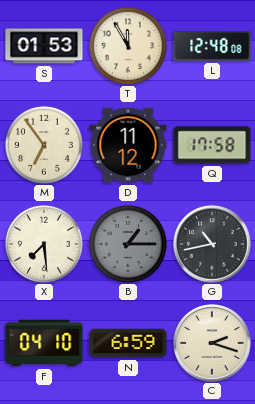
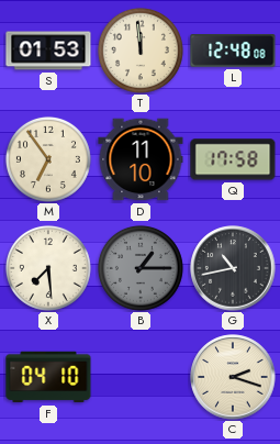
T: 11:55 -> 11:59 (141, 51)
D: 11:12 -> 11:10 (141, 159)
N: 6:59 -> none (128, 343)
